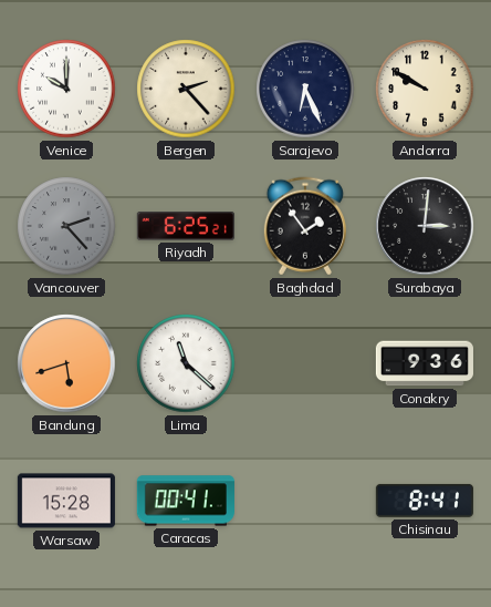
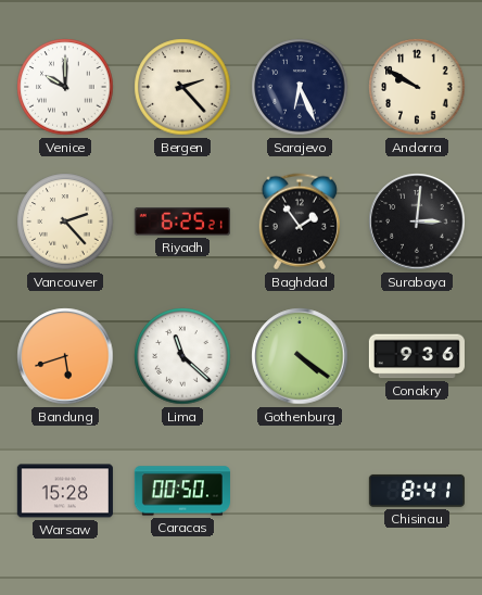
Vancouver dial: grey -> cream (65, 221)
Gothenburg: none -> 4:21 (300, 356)
Caracas: 00:41 -> 00:50 (182, 491)
